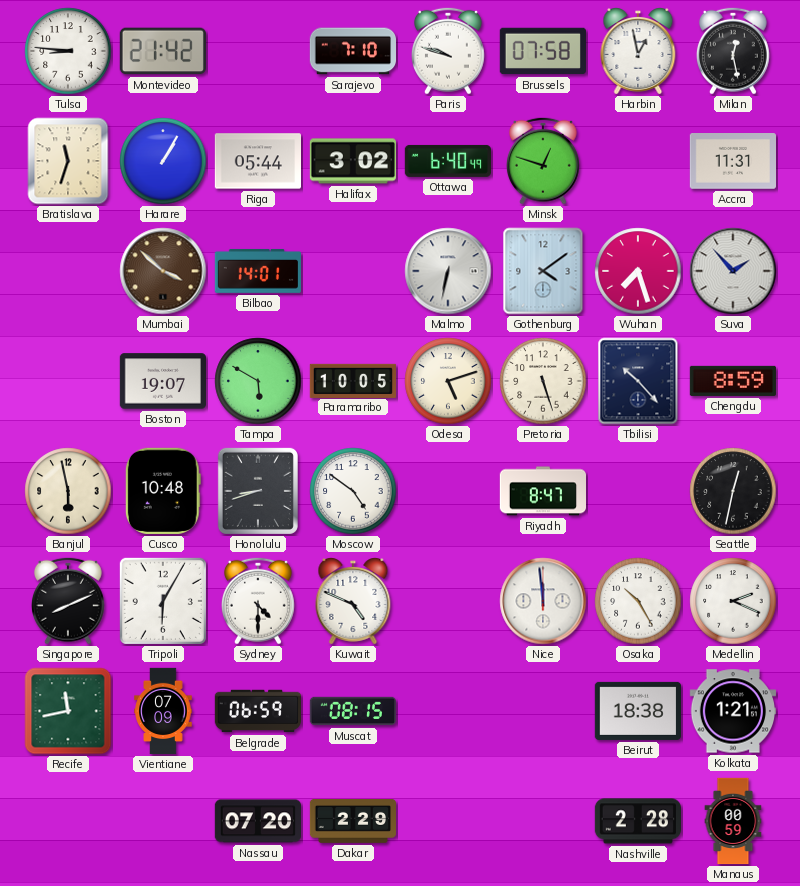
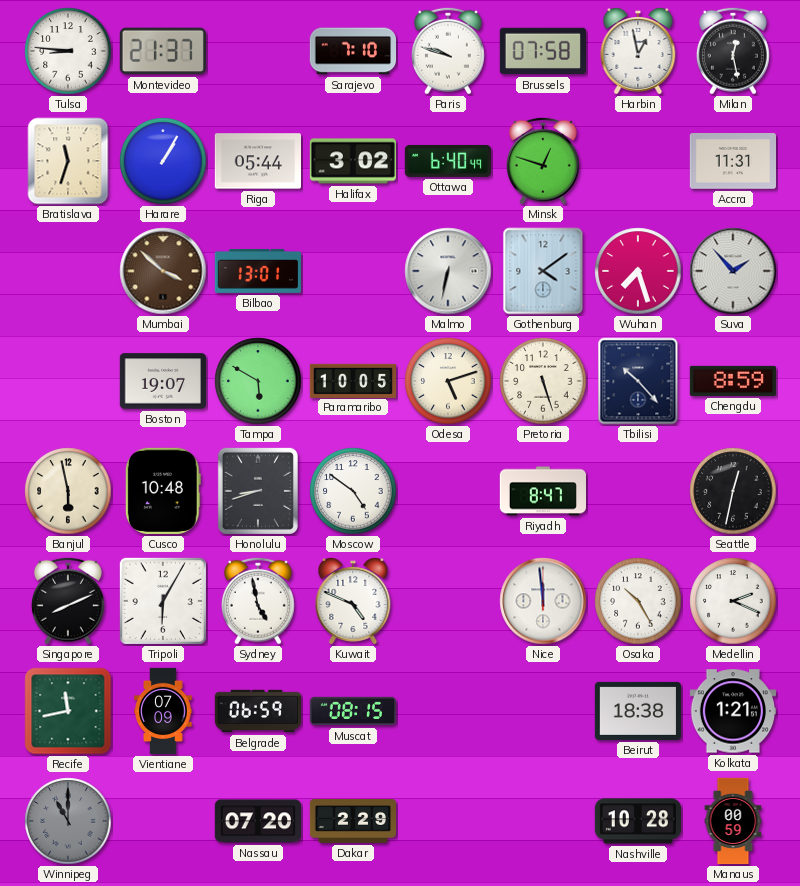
Montevideo: 21:42 -> 21:37 (163, 51)
Bilbao: 14:01 -> 13:01 (257, 271)
Sydney: 4:30 -> 4:58 (258, 601)
Winnipeg: none -> 11:00 (68, 821)
Nashville: 2:28 -> 10:28 (637, 821)
